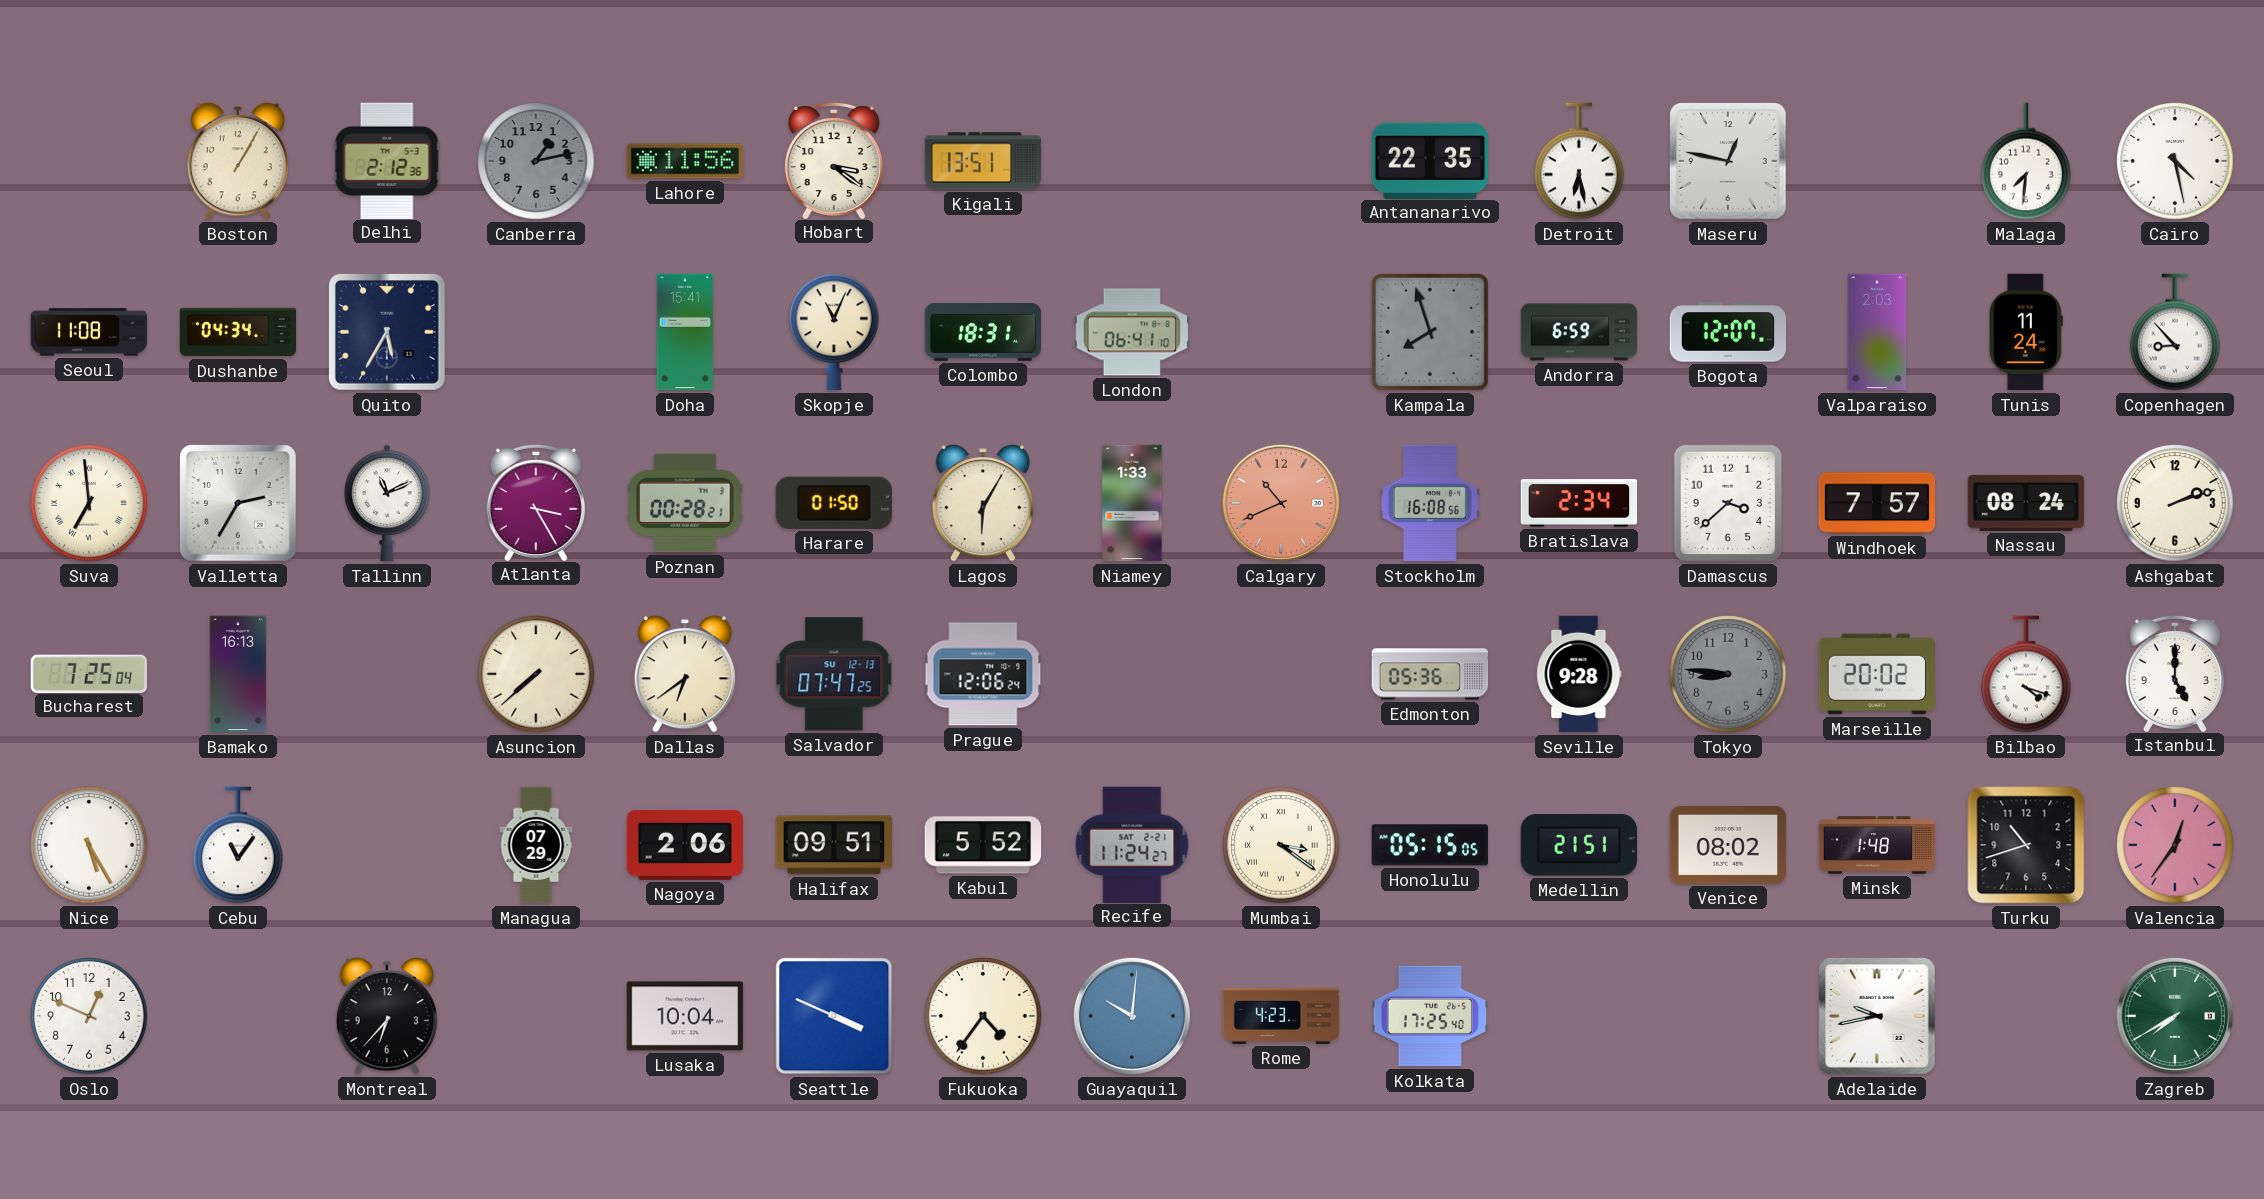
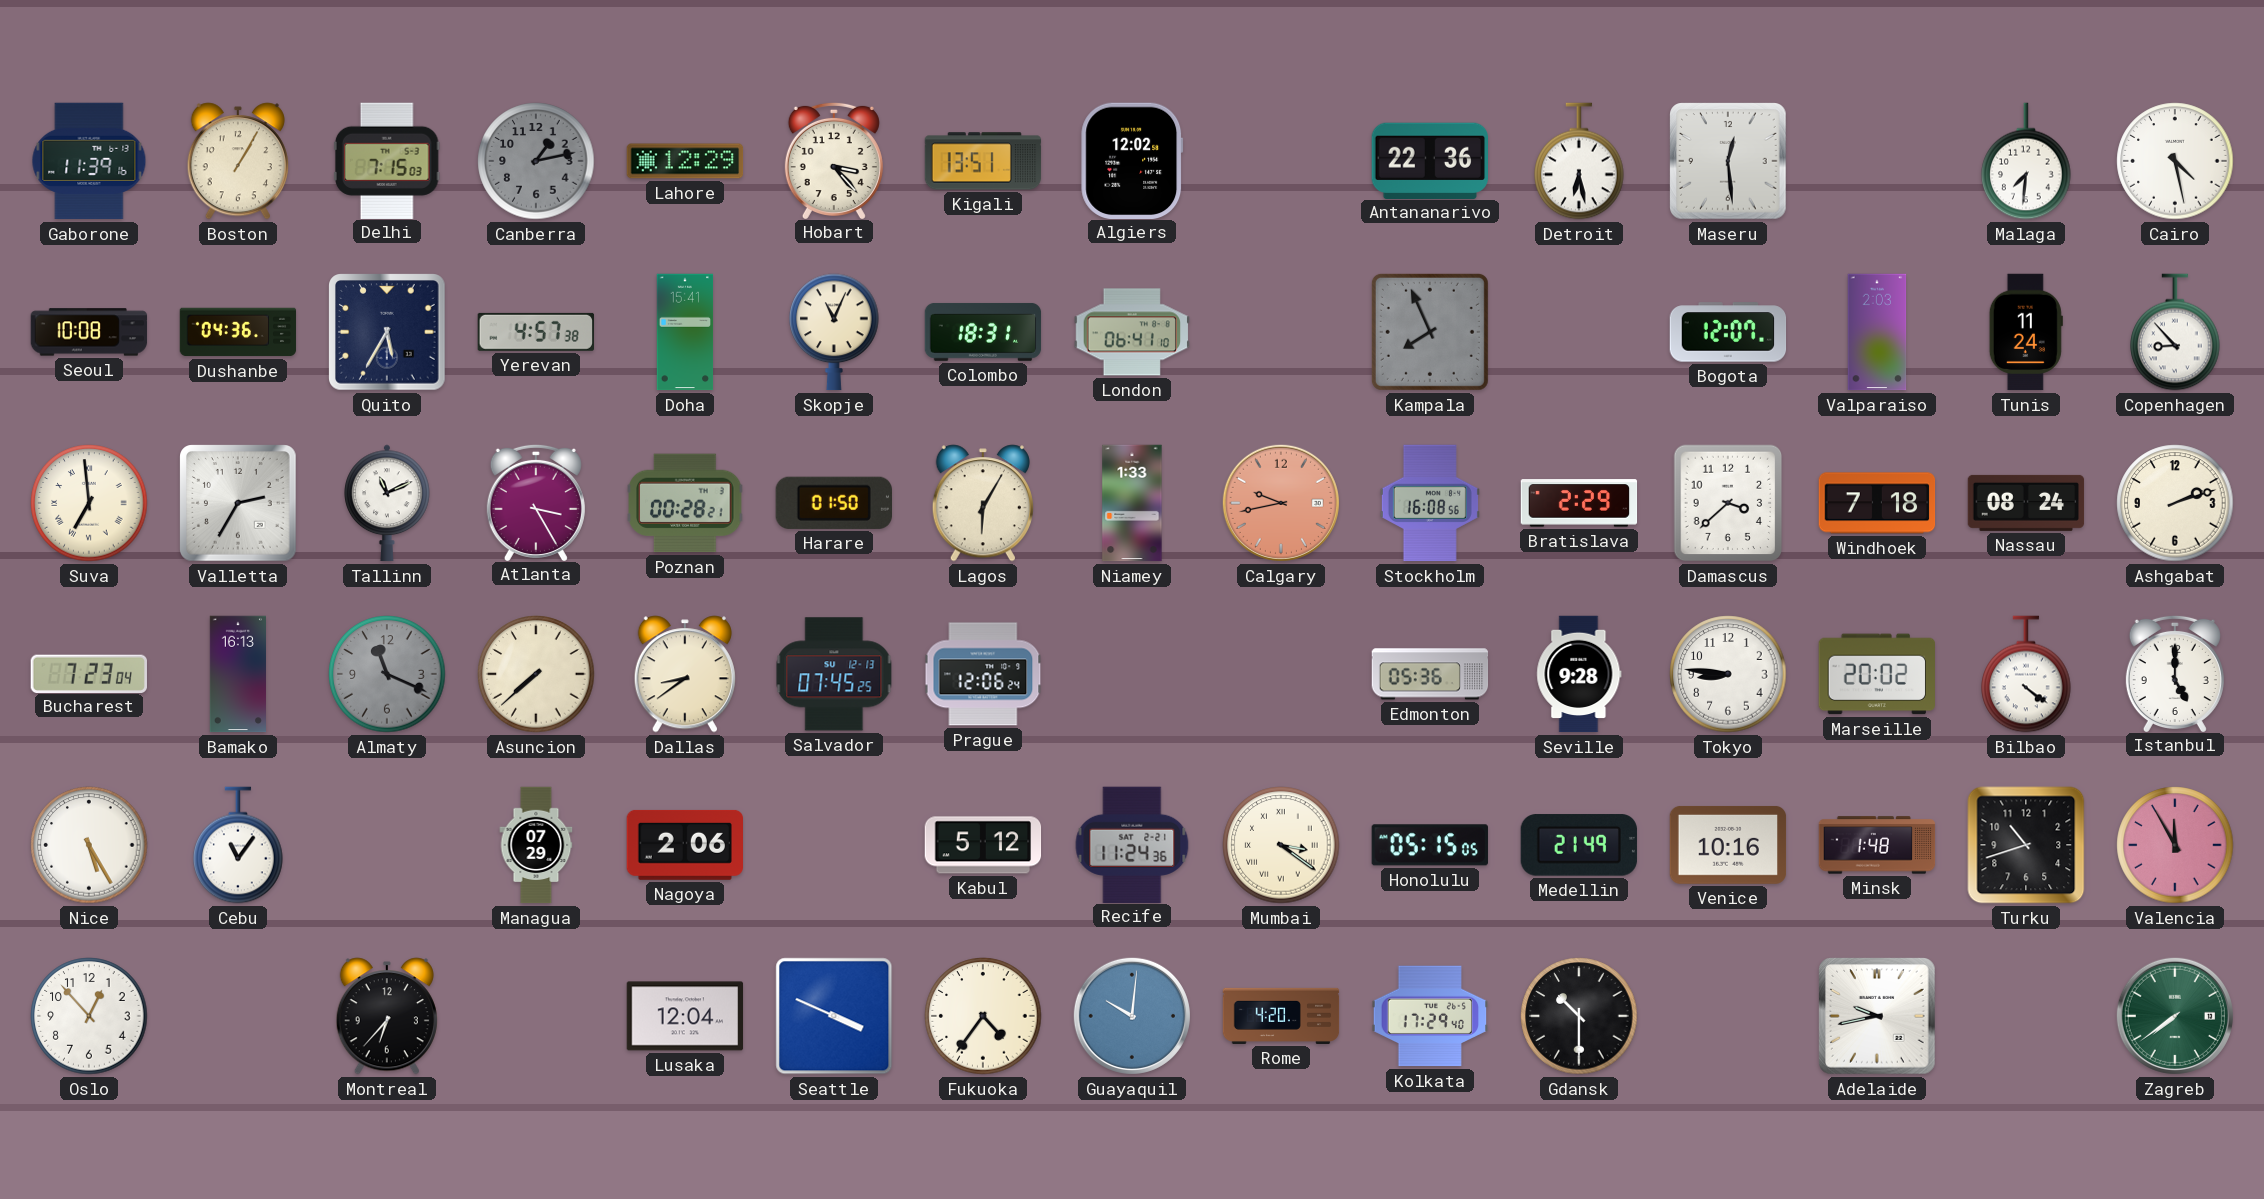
Gaborone: none -> 11:39 (89, 161)
Delhi: 2:12 -> 7:15 (387, 160)
Lahore: 11:56 -> 12:29 (685, 161)
Hobart: 3:21 -> 3:23 (834, 160)
Algiers: none -> 12:02 (1132, 160)
Antananarivo: 22:35 -> 22:36 (1429, 160)
Maseru: 12:47 -> 12:29 (1728, 161)
Seoul: 11:08 -> 10:08 (89, 332)
Dushanbe: 04:34 -> 04:36 (238, 332)
Yerevan: none -> 4:57 (536, 332)
Kampala: 7:57 -> 7:56 (1430, 332)
Andorra: 6:59 -> none (1579, 332)
Calgary: 10:41 -> 9:43 (1281, 503)
Bratislava: 2:34 -> 2:29 (1579, 503)
Windhoek: 7:57 -> 7:18 (1877, 503)
Bucharest: 7:25 -> 7:23 (88, 673)
Almaty: none -> 11:19 (387, 674)
Dallas: 6:39 -> 8:39 (685, 674)
Salvador: 07:47 -> 07:45 (834, 674)
Tokyo dial: grey -> white (1728, 674)
Bilbao: 4:18 -> 4:21 (2026, 674)
Halifax: 09:51 -> none (833, 845)
Kabul: 5:52 -> 5:12 (983, 845)
Recife: 11:24:27 -> 11:24:36 (1132, 844)
Medellin: 21:51 -> 21:49 (1579, 845)
Venice: 08:02 -> 10:16 (1728, 845)
Valencia: 12:36 -> 11:55 (2175, 845)
Oslo: 12:49 -> 12:53 (89, 1016)
Lusaka: 10:04 -> 12:04 (685, 1016)
Rome: 4:23 -> 4:20 (1281, 1016)
Kolkata: 17:25 -> 17:29 (1430, 1016)
Gdansk: none -> 10:30 (1579, 1016)
Zagreb: 7:40 -> 7:39 (2175, 1016)
